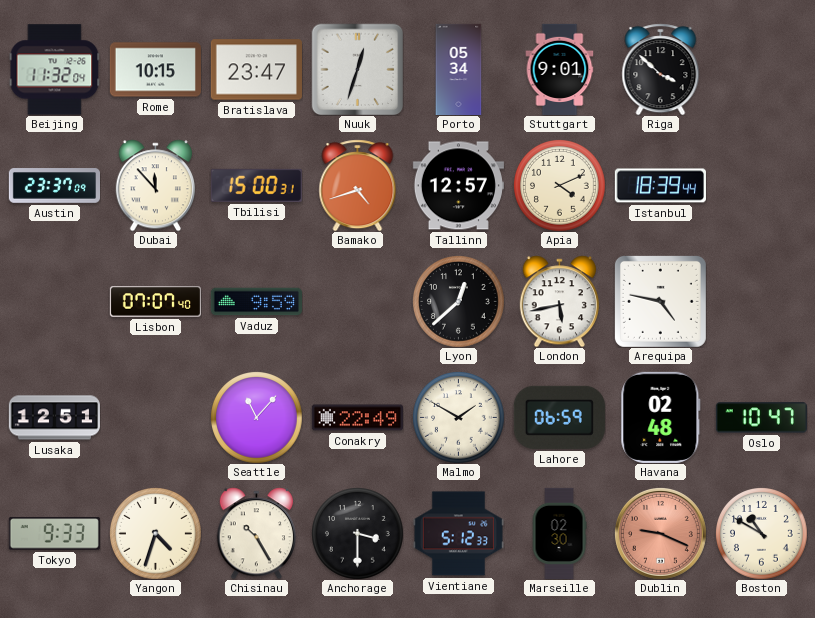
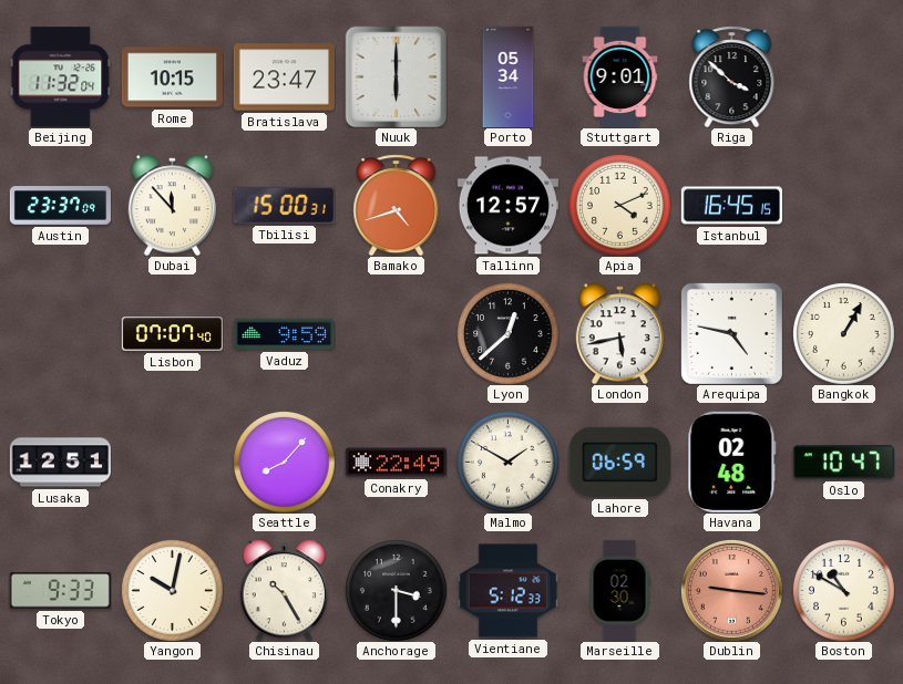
Nuuk: 12:33 -> 6:00 (396, 76)
Istanbul: 18:39 -> 16:45 (731, 206)
Bangkok: none -> 1:05 (844, 334)
Seattle: 11:07 -> 8:07 (285, 463)
Yangon: 4:33 -> 10:02 (173, 591)
Dublin: 9:19 -> 9:16 (731, 590)
